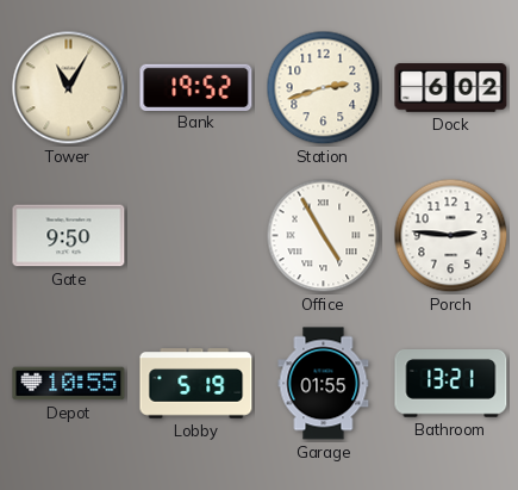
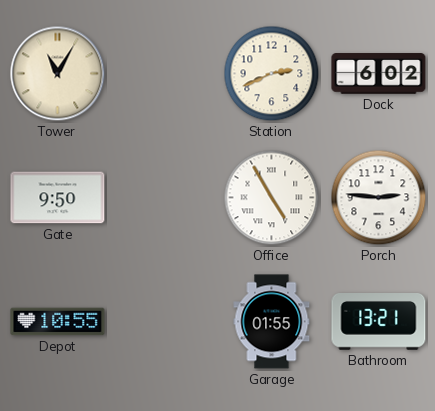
Bank: 19:52 -> none (196, 87)
Station: 2:42 -> 2:41 (272, 74)
Lobby: 5:19 -> none (196, 384)
